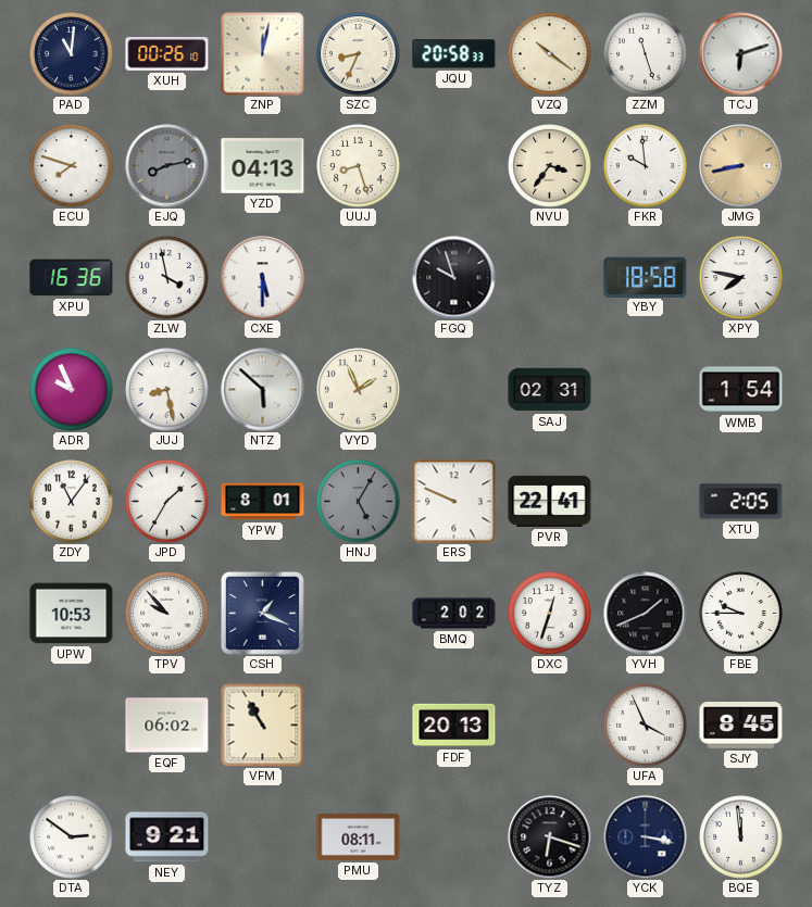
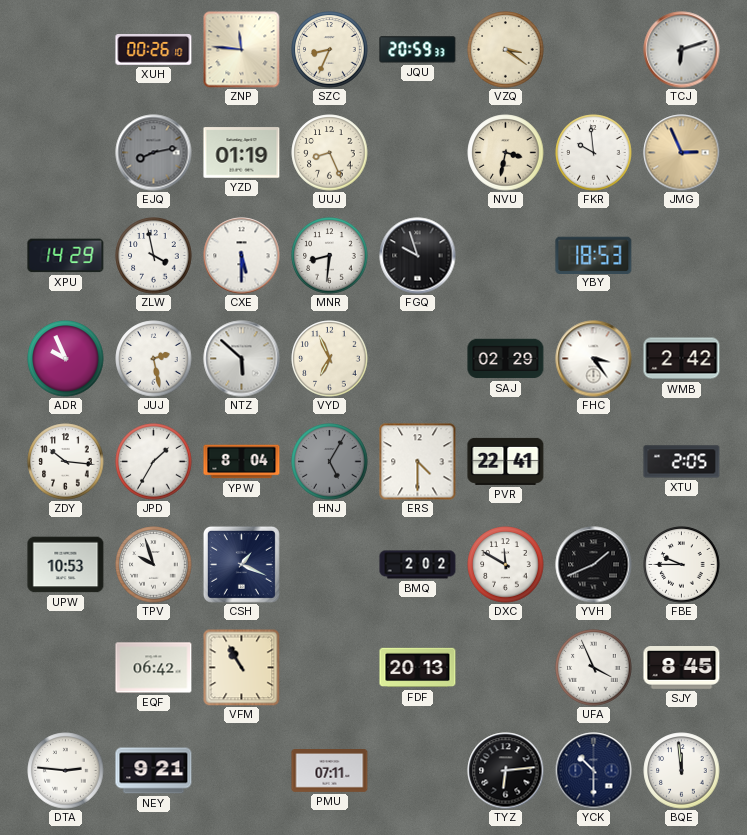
PAD: 11:01 -> none (72, 54)
ZNP: 12:02 -> 11:46 (242, 50)
JQU: 20:58 -> 20:59 (418, 50)
VZQ: 10:21 -> 3:21 (506, 50)
ZZM: 11:27 -> none (646, 54)
ECU: 7:48 -> none (72, 166)
YZD: 04:13 -> 01:19 (242, 153)
UUJ: 8:27 -> 8:26 (330, 153)
NVU: 3:36 -> 3:32 (506, 153)
JMG: 8:43 -> 2:56 (682, 153)
XPU: 16:36 -> 14:29 (66, 256)
MNR: none -> 8:31 (330, 256)
YBY: 18:58 -> 18:53 (594, 255)
XPY: 7:47 -> none (741, 278)
JUJ: 8:28 -> 2:28 (154, 359)
VYD: 1:56 -> 6:56 (330, 359)
SAJ: 02:31 -> 02:29 (506, 359)
FHC: none -> 3:24 (594, 359)
WMB: 1:54 -> 2:42 (682, 359)
ZDY: 11:06 -> 10:16 (66, 462)
YPW: 8:01 -> 8:04 (242, 462)
ERS: 9:49 -> 4:30 (418, 462)
TPV: 9:53 -> 9:57 (154, 565)
DXC: 12:33 -> 11:50 (506, 565)
EQF: 06:02 -> 06:42 (154, 668)
DTA: 2:51 -> 2:46 (66, 771)
PMU: 08:11 -> 07:11 (330, 771)
TYZ: 6:18 -> 6:14 (506, 771)
YCK: 3:17 -> 10:30 (594, 771)
